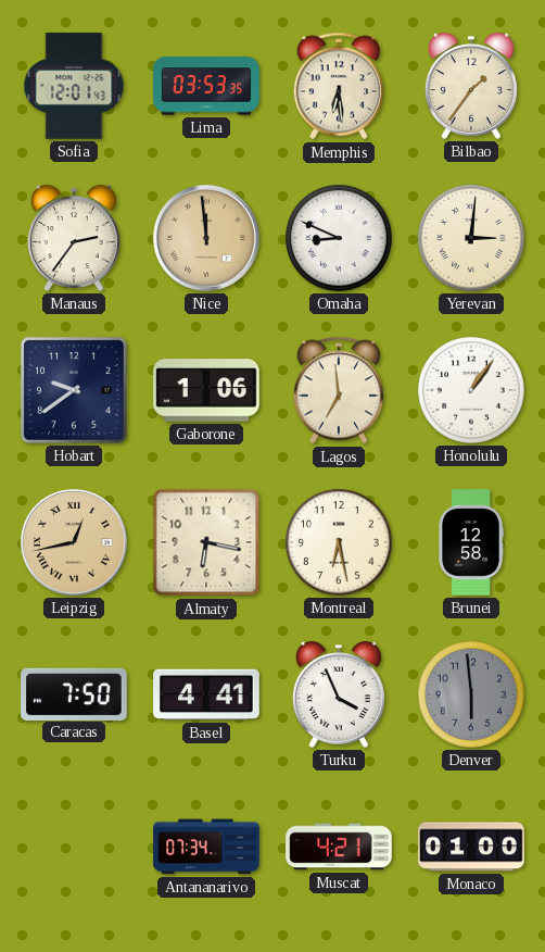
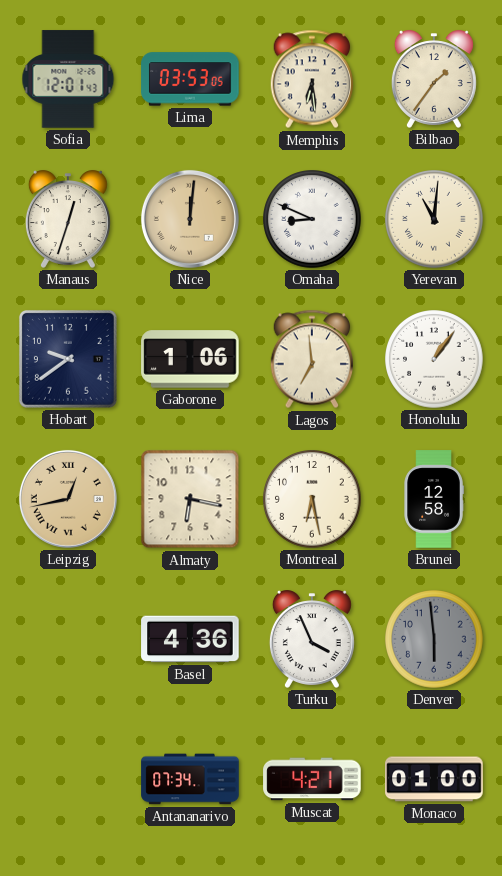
Lima: 03:53:35 -> 03:53:05 (190, 79)
Manaus: 2:36 -> 12:33 (68, 219)
Nice: 11:59 -> 12:01 (190, 219)
Yerevan: 3:01 -> 11:01 (434, 219)
Caracas: 7:50 -> none (74, 693)
Basel: 4:41 -> 4:36 (190, 639)
